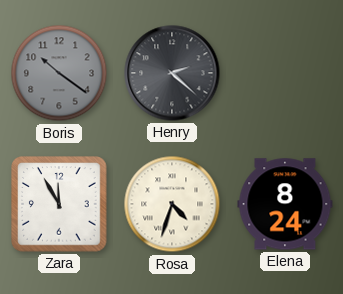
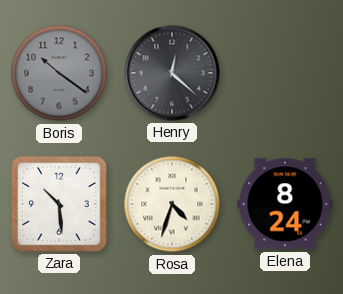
Henry: 2:22 -> 12:22 (172, 73)
Zara: 11:55 -> 10:29 (59, 204)
